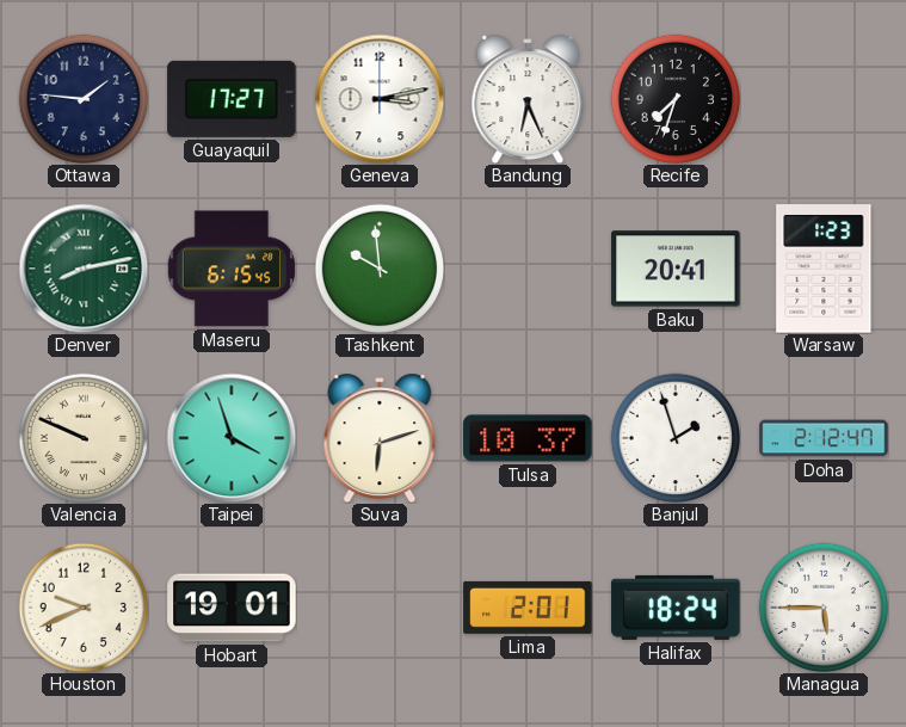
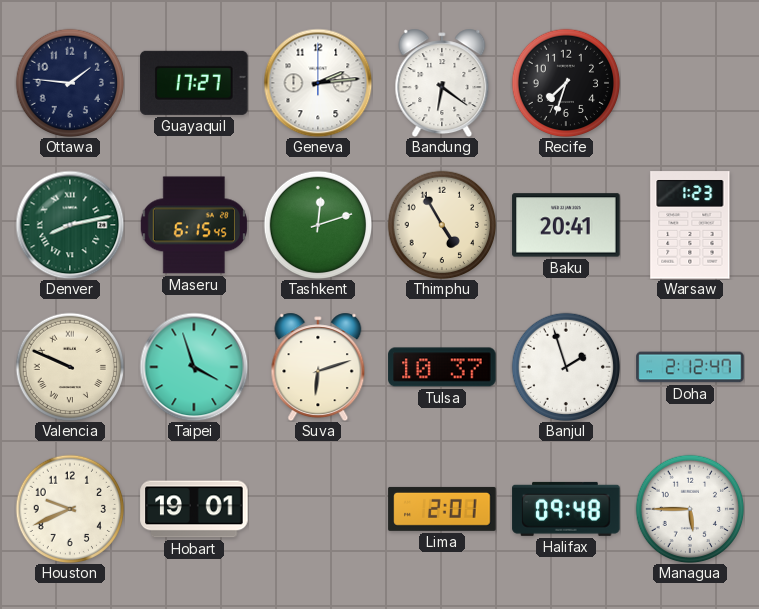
Geneva: 3:13 -> 2:14 (318, 83)
Bandung: 6:26 -> 6:21 (442, 83)
Tashkent: 9:59 -> 12:12 (318, 225)
Thimphu: none -> 4:55 (442, 225)
Halifax: 18:24 -> 09:48 (566, 509)
